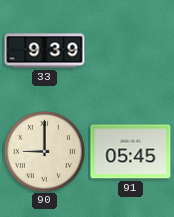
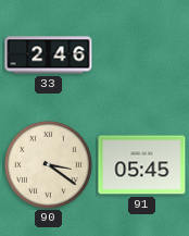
33: 9:39 -> 2:46 (49, 55)
90: 9:00 -> 3:21 (48, 164)
